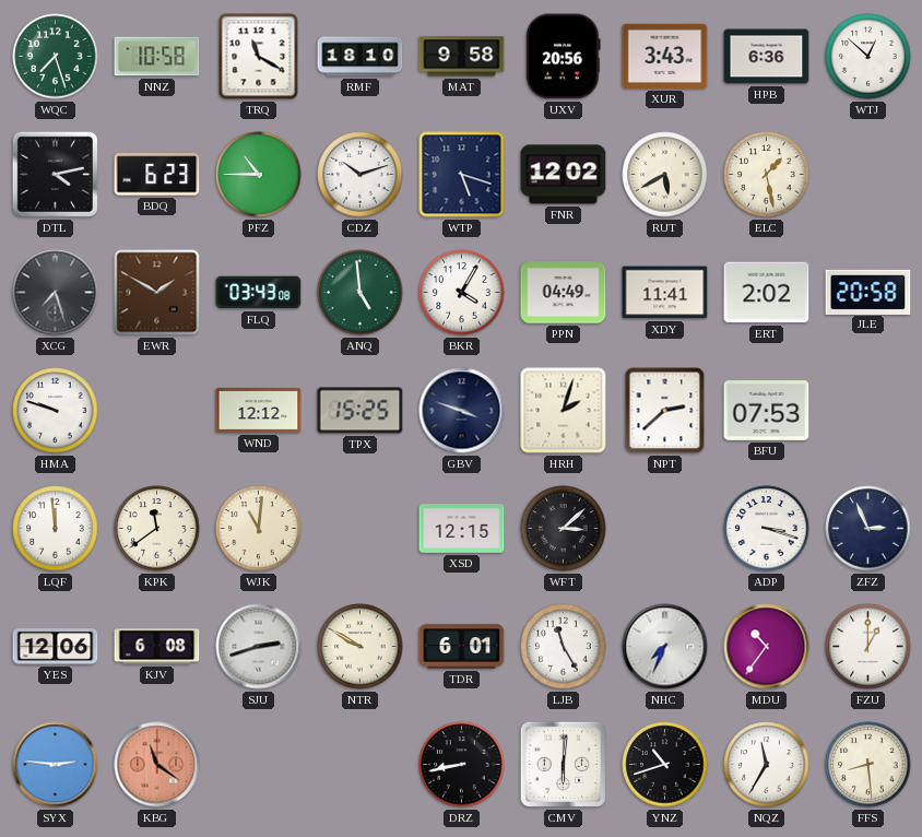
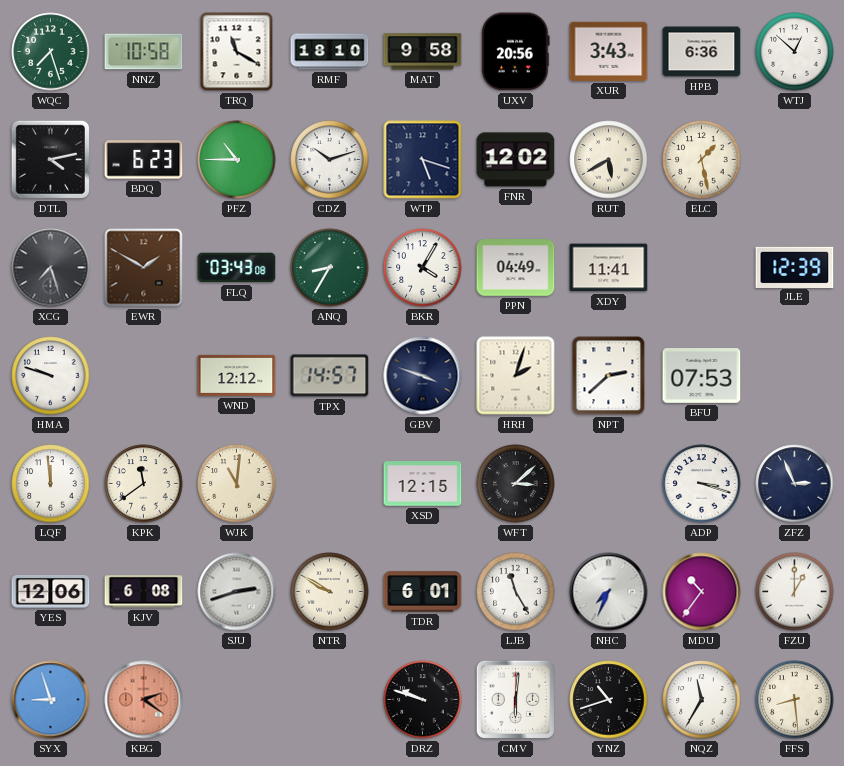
ANQ: 4:59 -> 8:35 (330, 268)
ERT: 2:02 -> none (767, 293)
JLE: 20:58 -> 12:39 (795, 267)
TPX: 15:25 -> 14:57 (330, 376)
SYX: 2:46 -> 8:57 (51, 700)
KBG: 11:21 -> 2:21 (144, 700)
DRZ: 8:43 -> 9:48 (423, 700)
